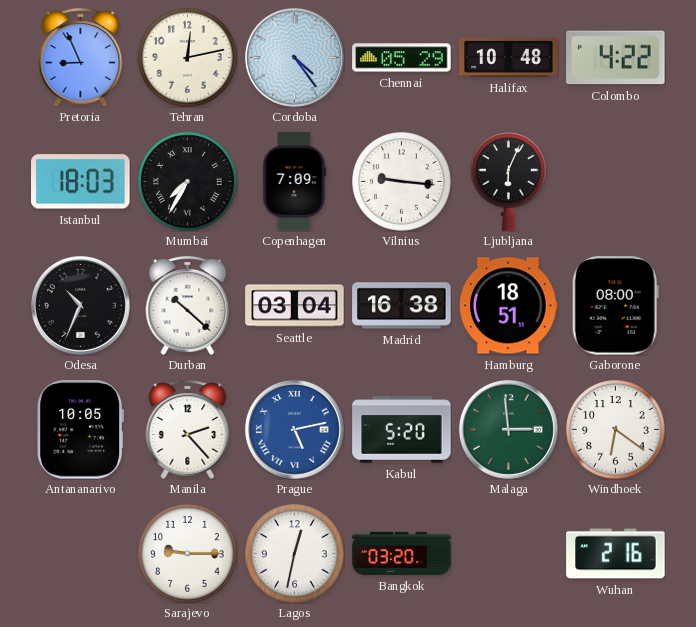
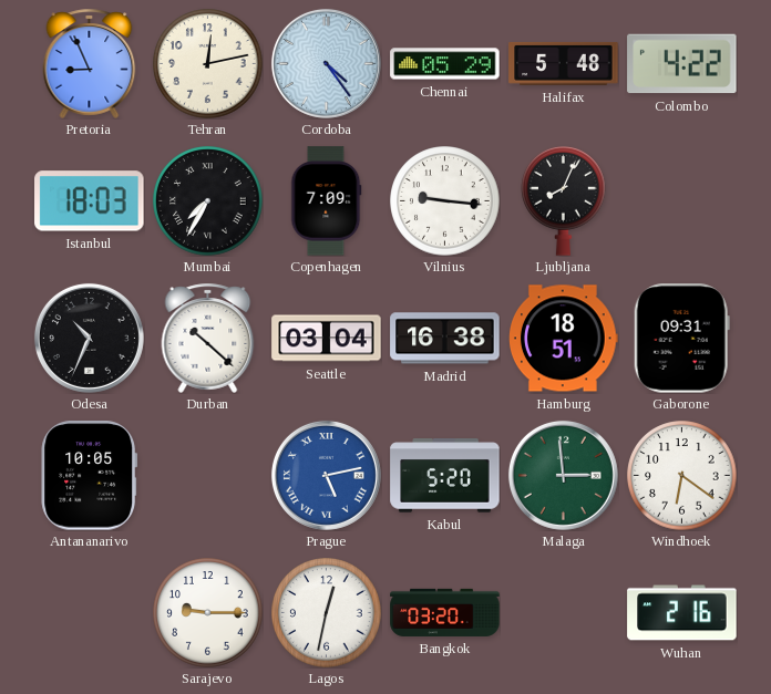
Halifax: 10:48 -> 5:48 (564, 63)
Ljubljana: 6:04 -> 8:04 (564, 200)
Gaborone: 08:00 -> 09:31 (681, 339)
Manila: 2:23 -> none (188, 429)
